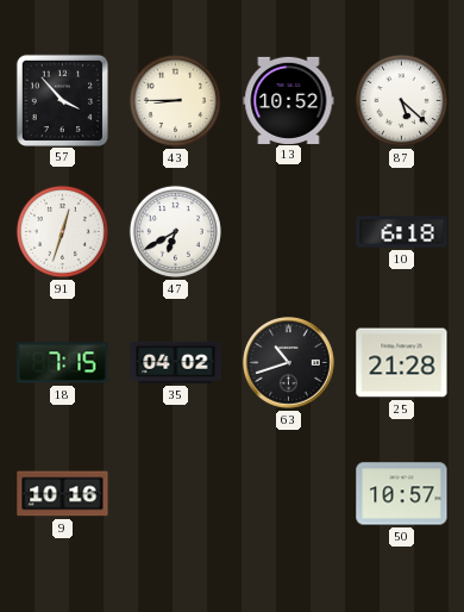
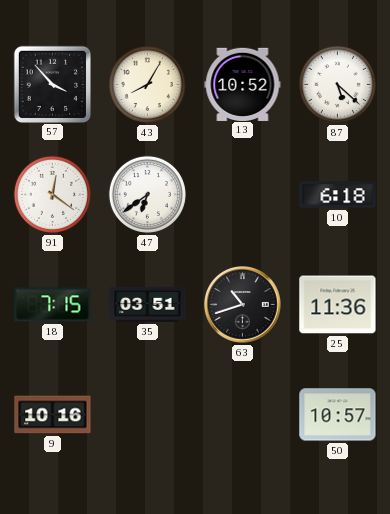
43: 8:45 -> 8:05 (147, 84)
91: 12:33 -> 12:21 (52, 194)
47: 6:40 -> 6:39 (147, 194)
35: 04:02 -> 03:51 (148, 304)
25: 21:28 -> 11:36 (338, 305)
